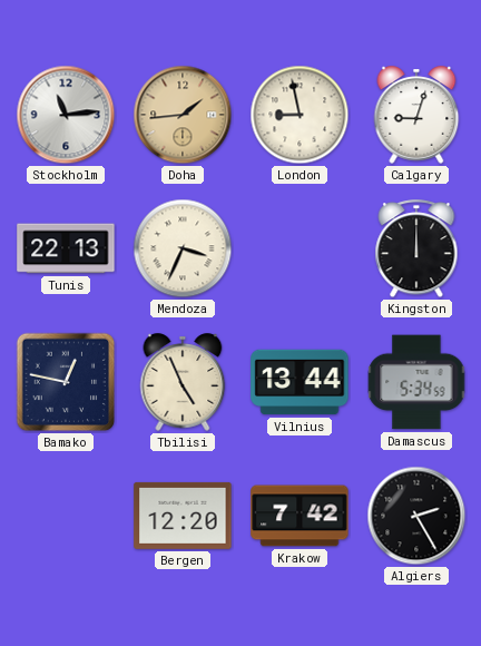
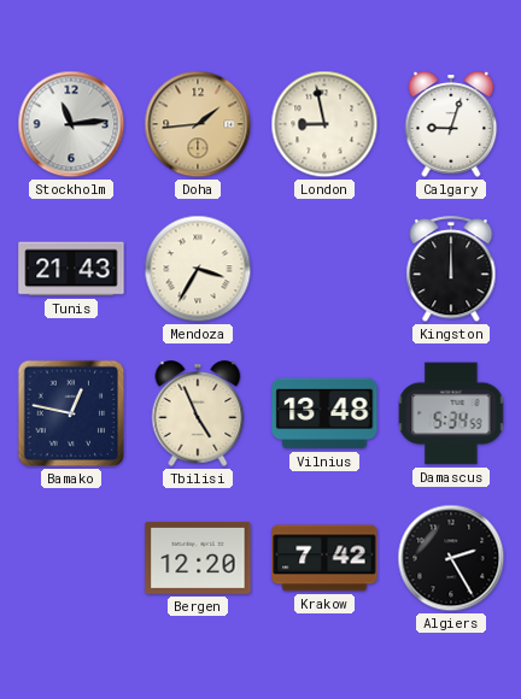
Tunis: 22:13 -> 21:43 (71, 269)
Mendoza: 3:34 -> 3:35 (198, 269)
Vilnius: 13:44 -> 13:48 (324, 413)
